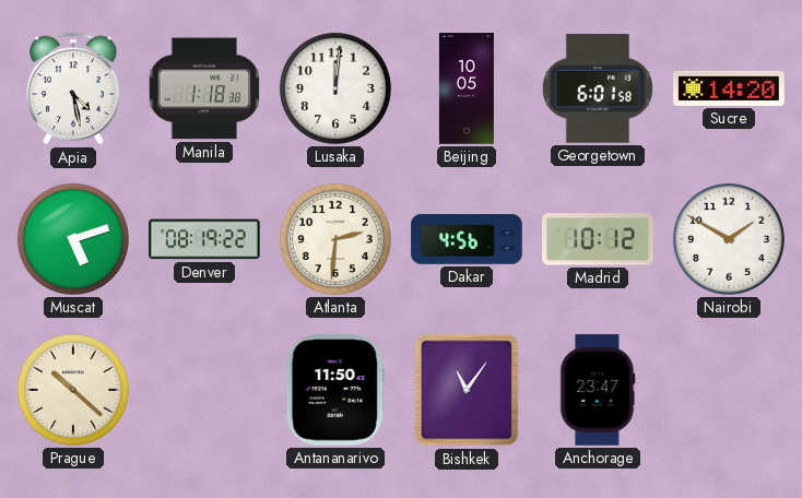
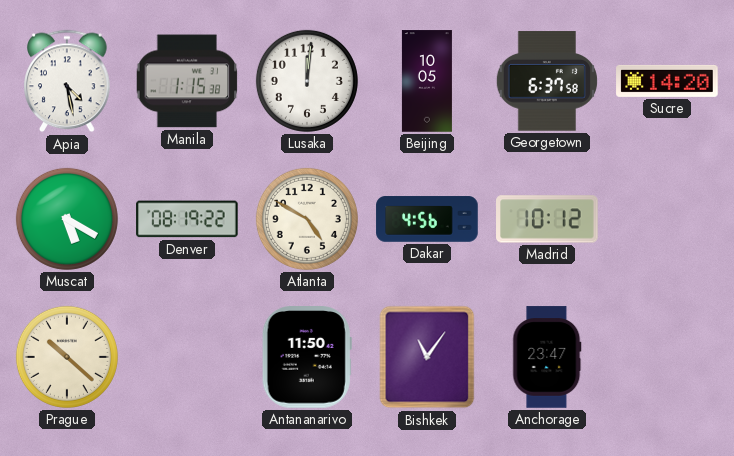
Manila: 1:18 -> 1:15 (187, 81)
Georgetown: 6:01 -> 6:37 (547, 81)
Muscat: 5:12 -> 5:20 (67, 219)
Atlanta: 2:31 -> 4:50 (307, 219)
Nairobi: 1:50 -> none (729, 239)
